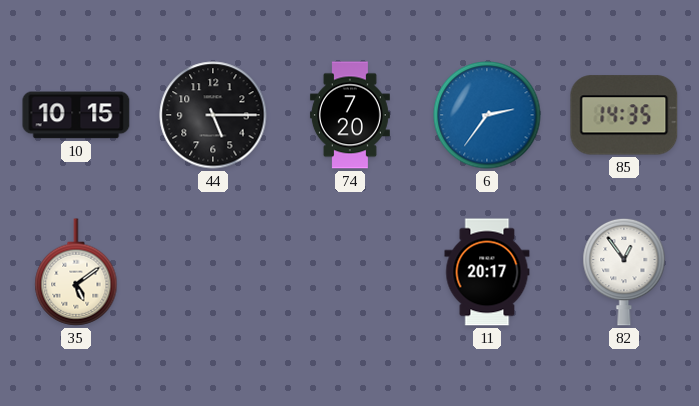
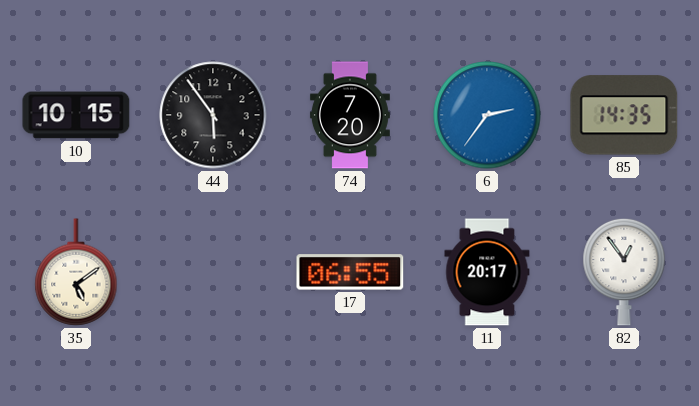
44: 5:15 -> 5:54 (213, 115)
17: none -> 06:55 (350, 272)
